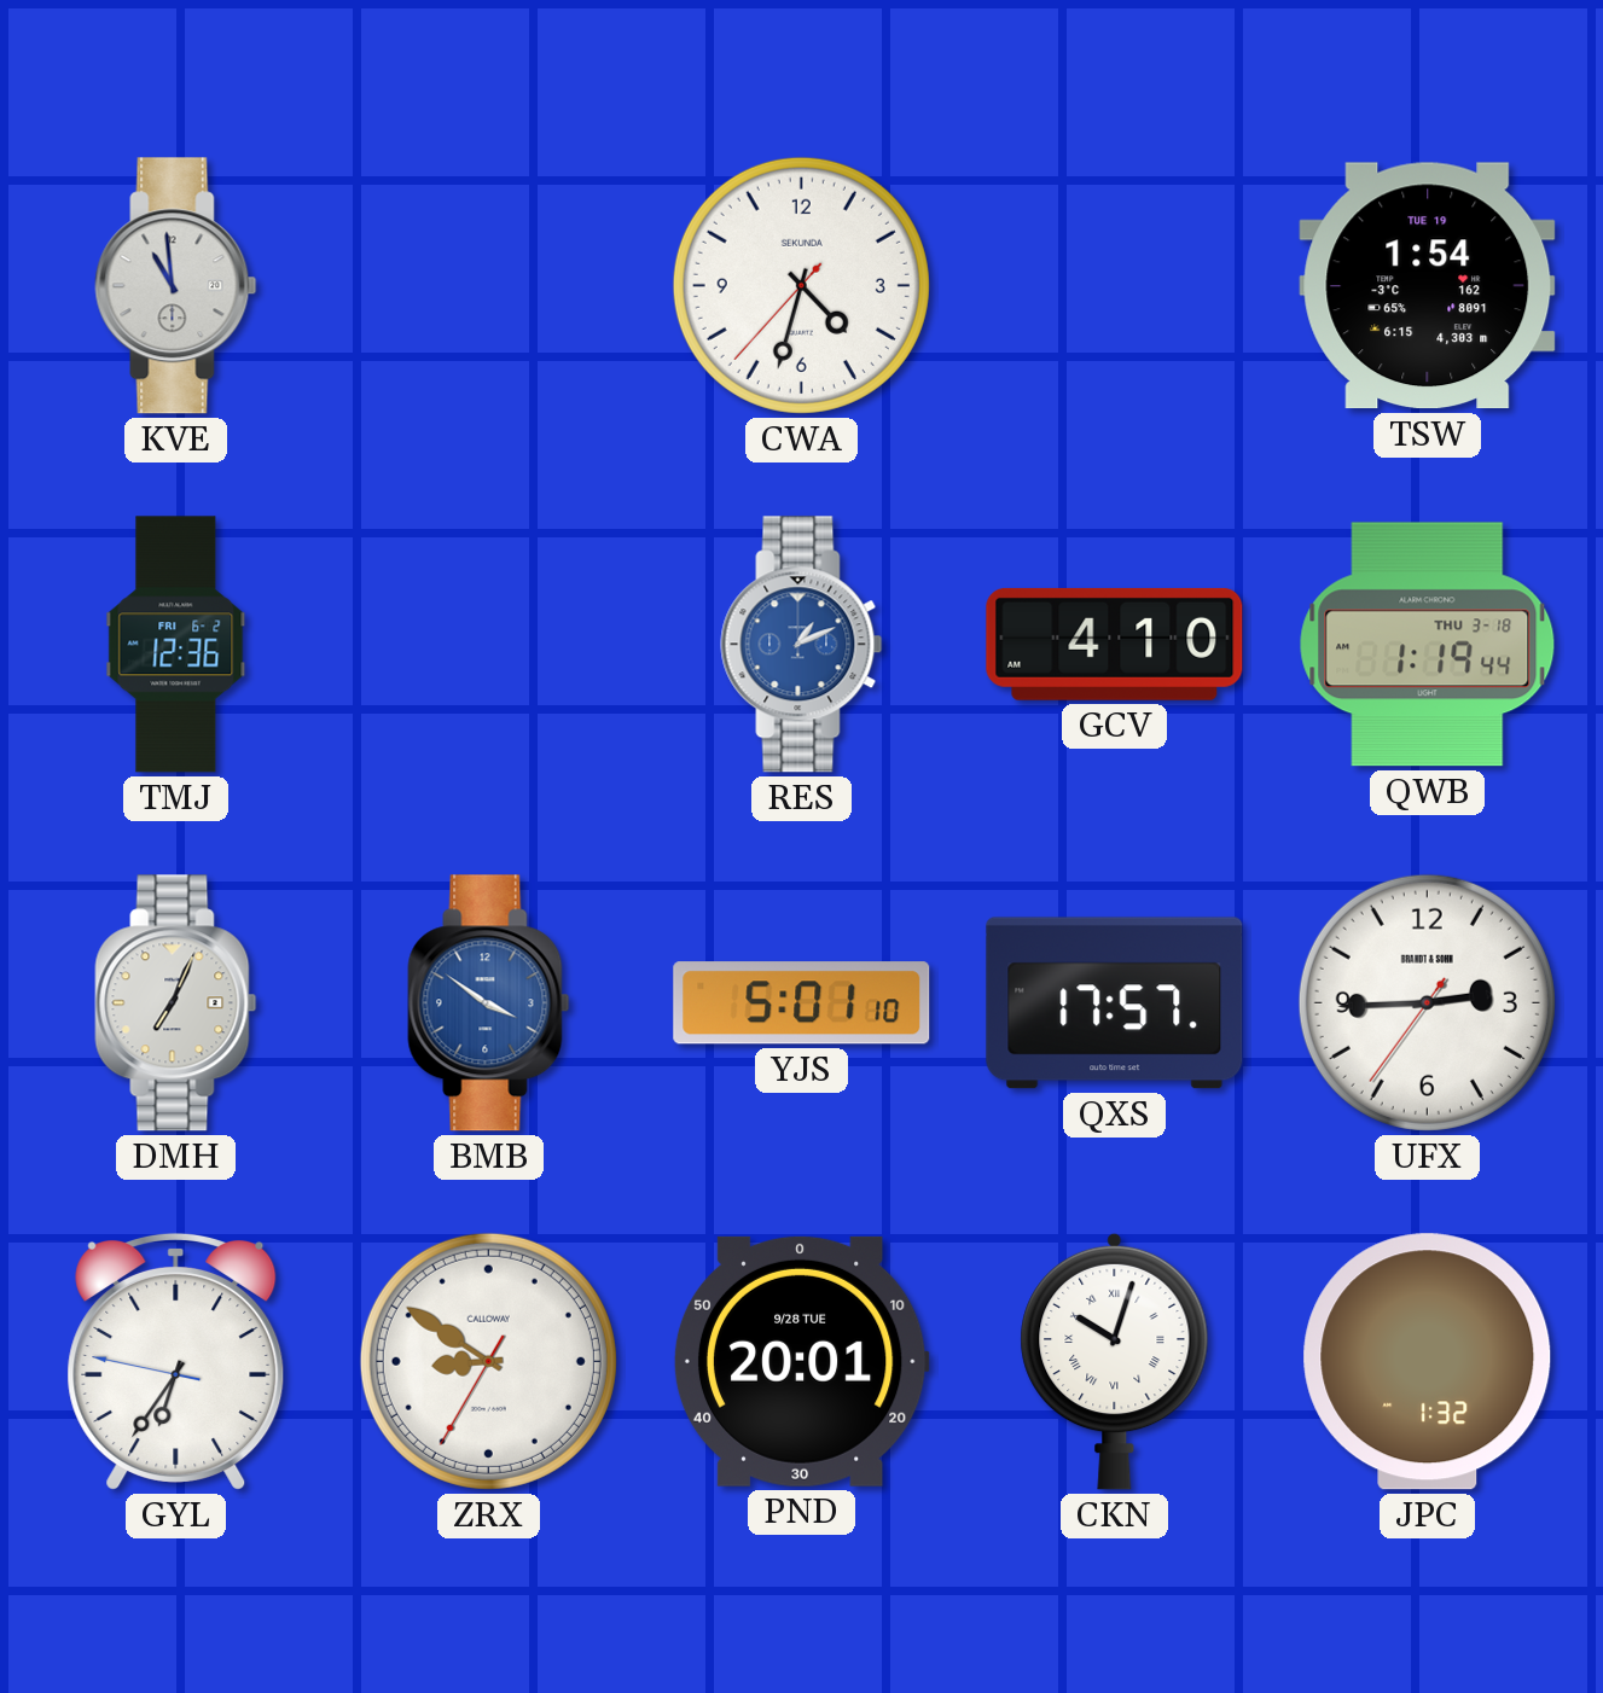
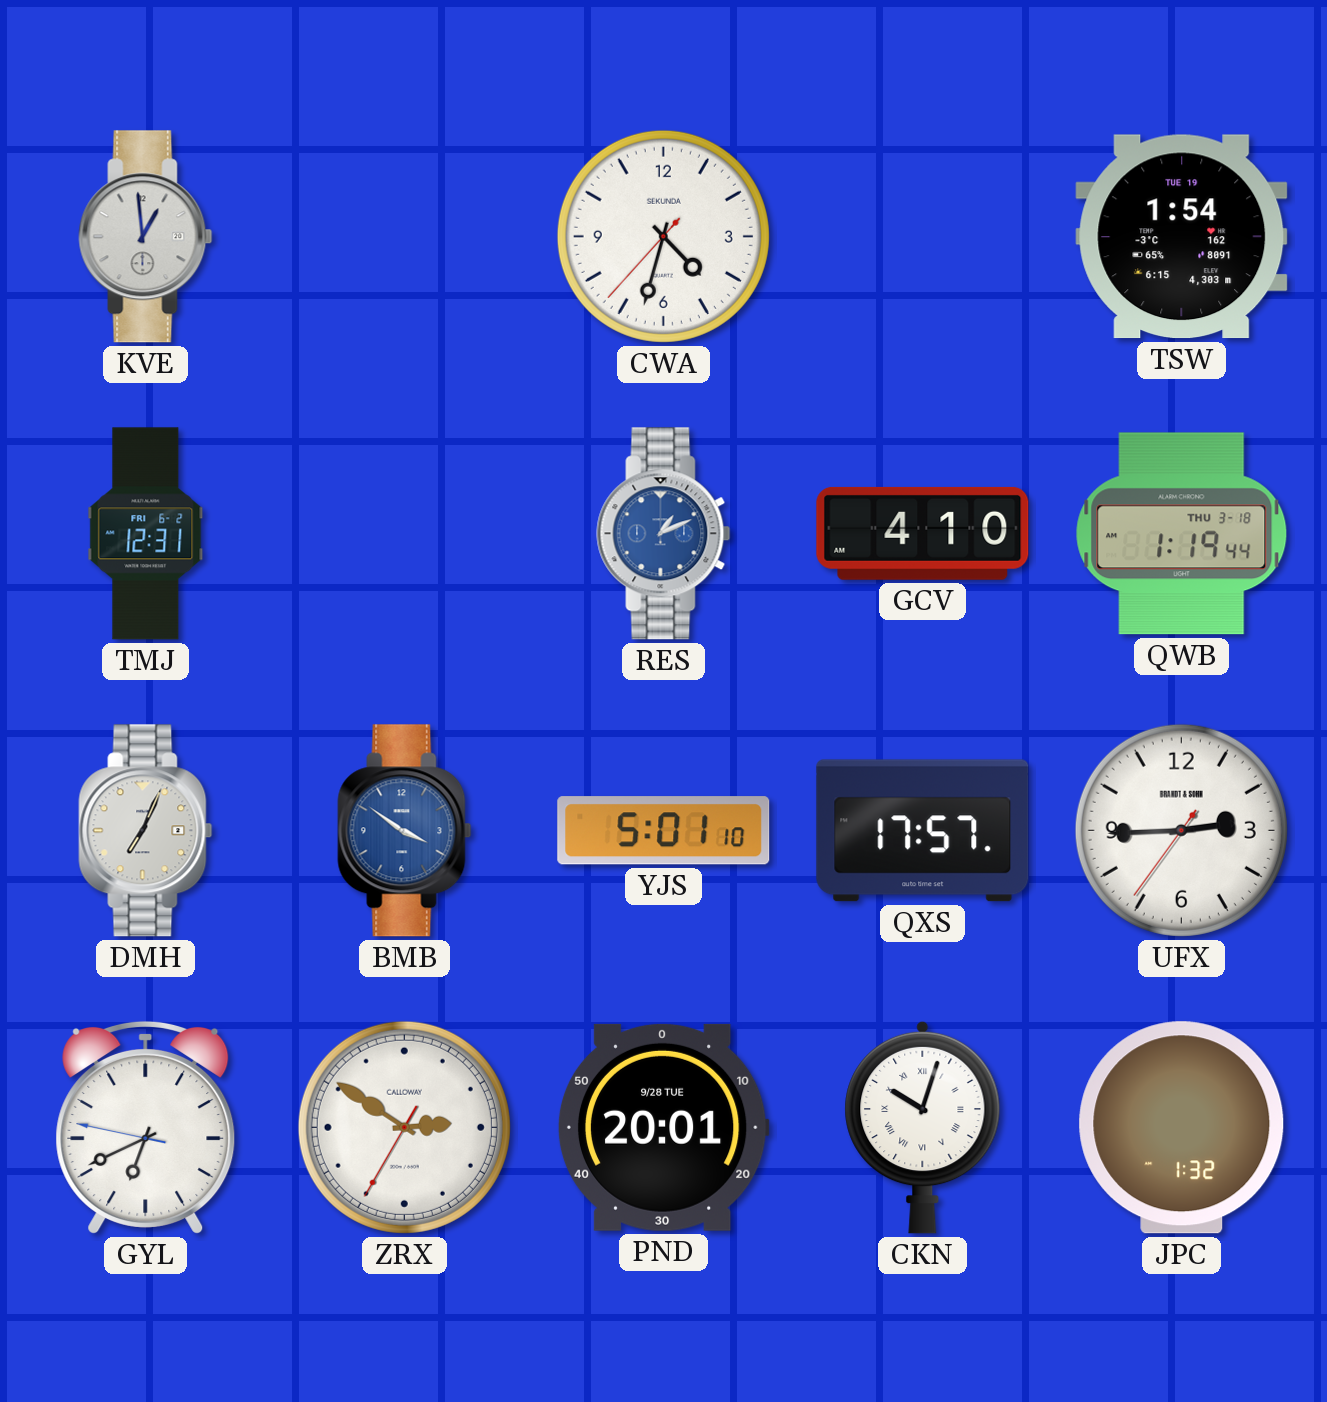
KVE: 10:59 -> 12:59 (146, 237)
TMJ: 12:36 -> 12:31 (146, 534)
GYL: 6:35 -> 6:40 (146, 1127)
ZRX: 8:50 -> 2:50 (404, 1127)
